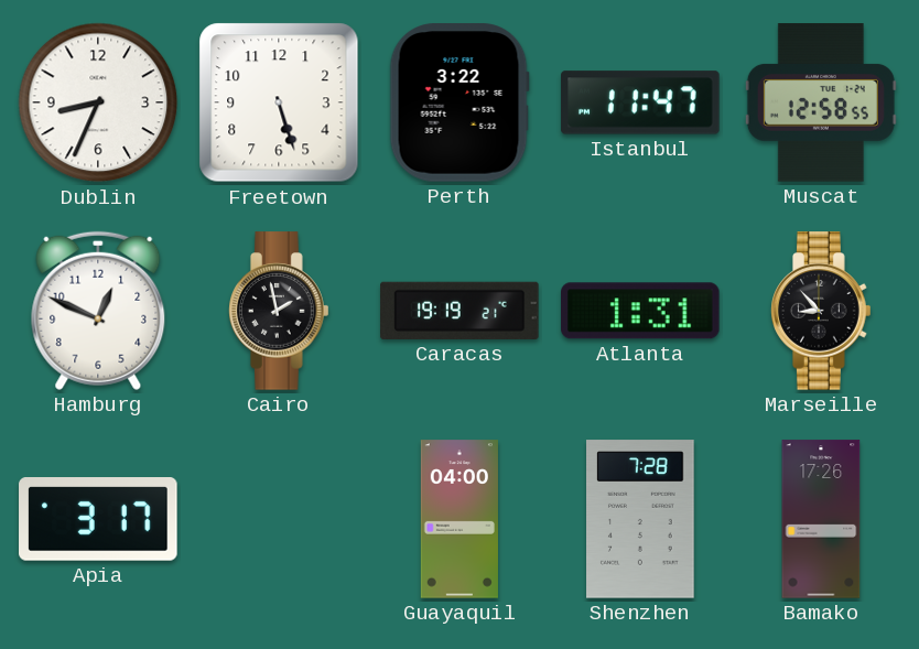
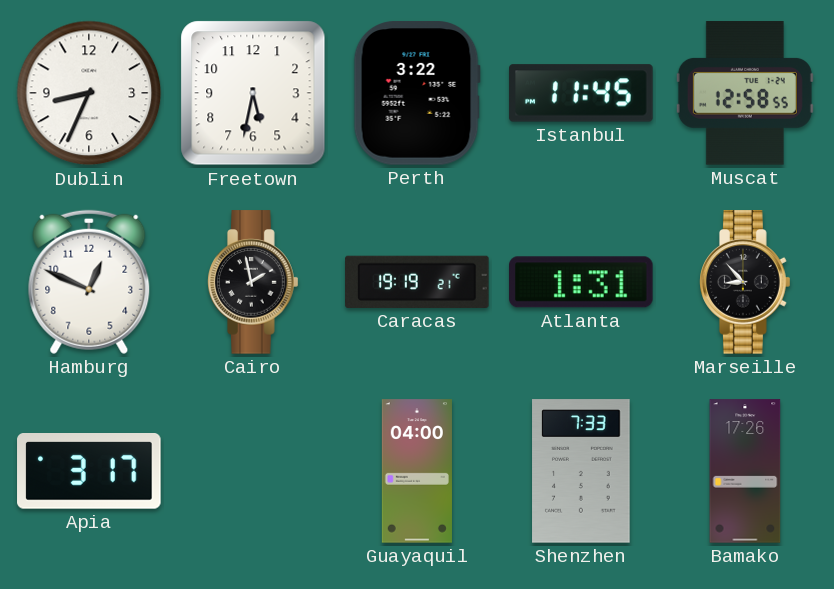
Freetown: 5:27 -> 5:32 (253, 93)
Istanbul: 11:47 -> 11:45 (581, 93)
Shenzhen: 7:28 -> 7:33 (581, 471)
